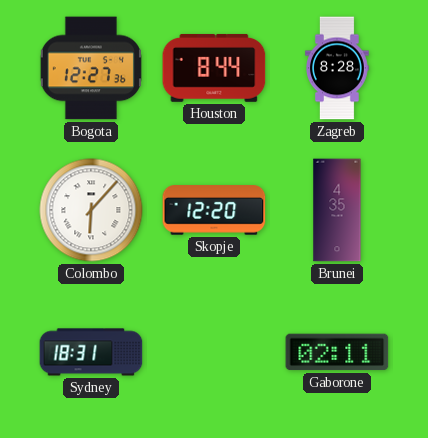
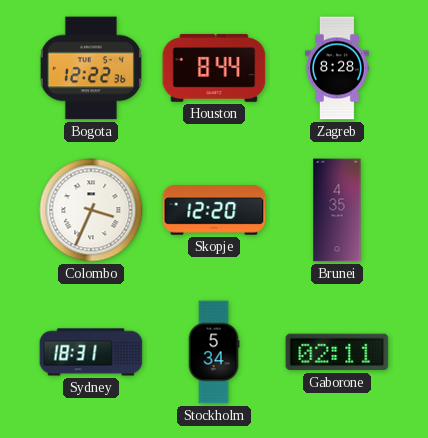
Bogota: 12:27 -> 12:22 (91, 68)
Colombo: 6:07 -> 3:34 (91, 210)
Stockholm: none -> 5:34 (214, 352)
